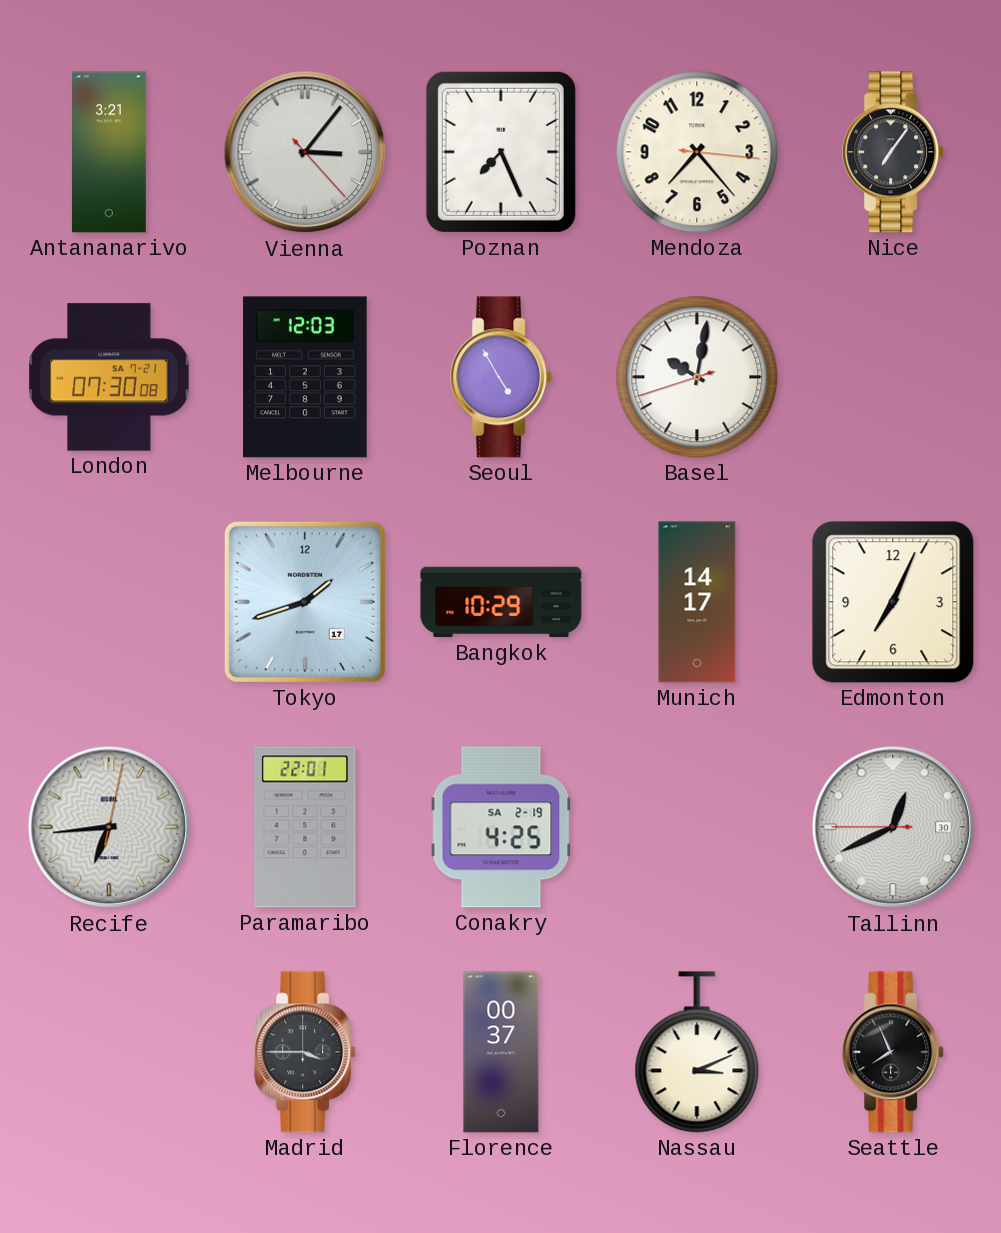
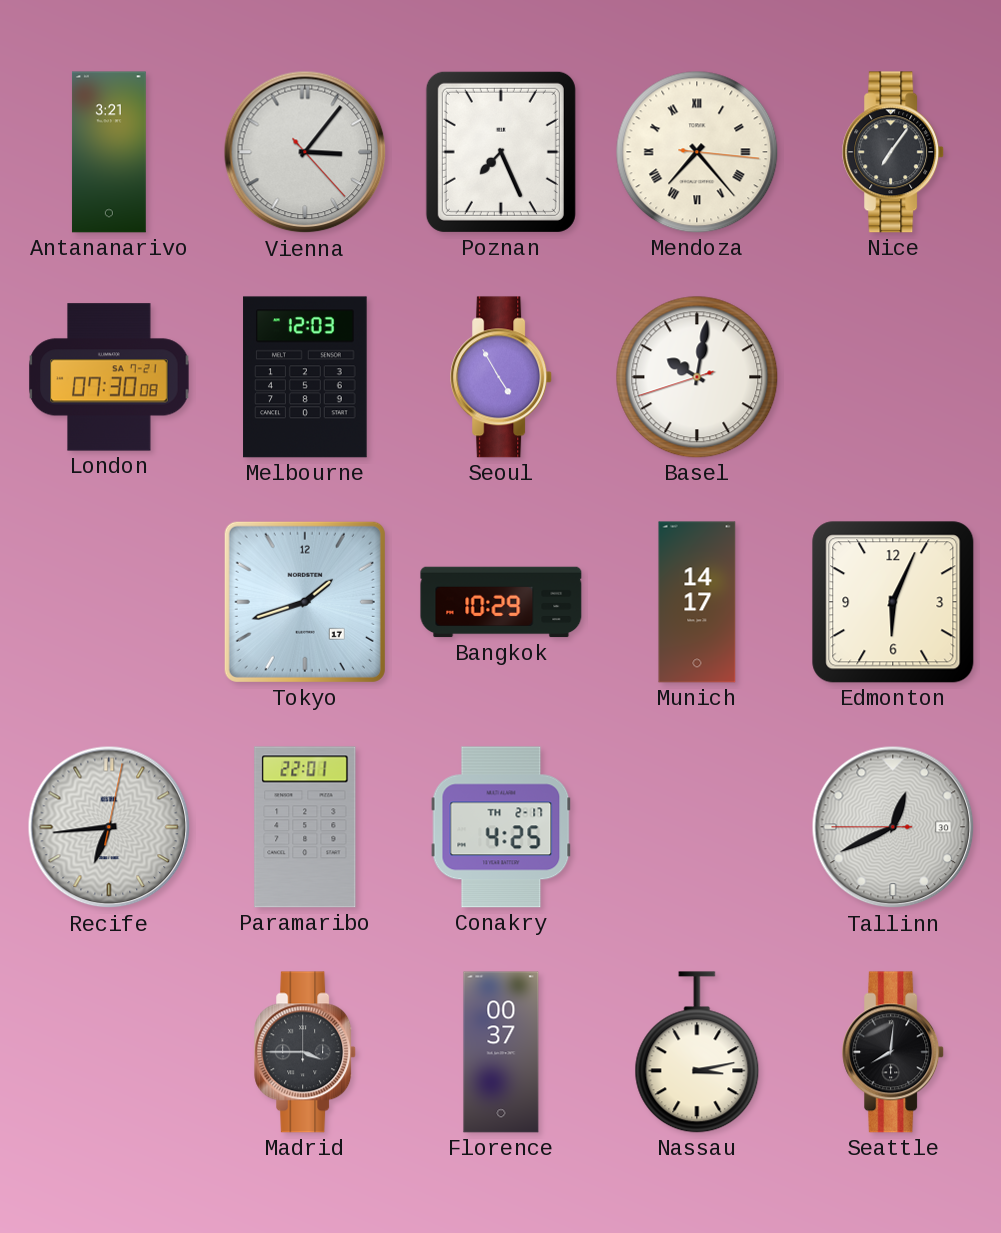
Mendoza numerals: Arabic -> Roman (697, 152)
Edmonton: 7:04 -> 6:04 (893, 602)
Conakry date: SA 2-19 -> TH 2-17 (501, 827)
Nassau: 3:11 -> 3:13 (697, 1052)
Seattle: 7:56 -> 8:01 (894, 1052)
